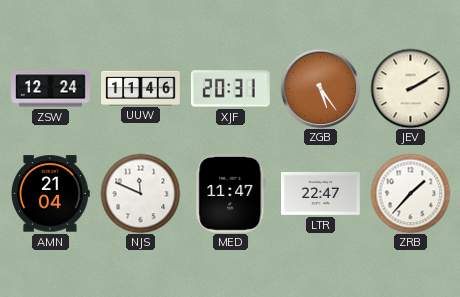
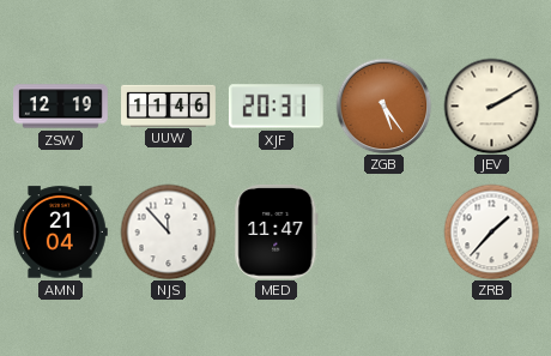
ZSW: 12:24 -> 12:19 (61, 107)
NJS: 11:49 -> 11:53 (168, 231)
LTR: 22:47 -> none (321, 193)
